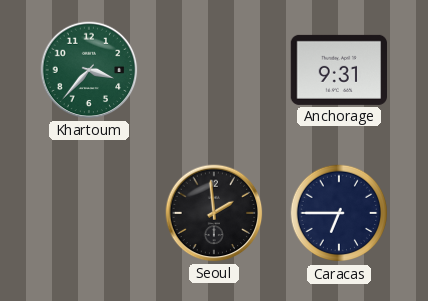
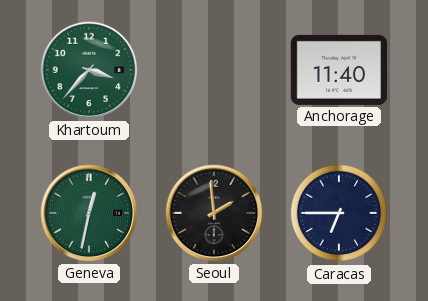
Anchorage: 9:31 -> 11:40 (338, 70)
Geneva: none -> 12:32 (89, 213)
